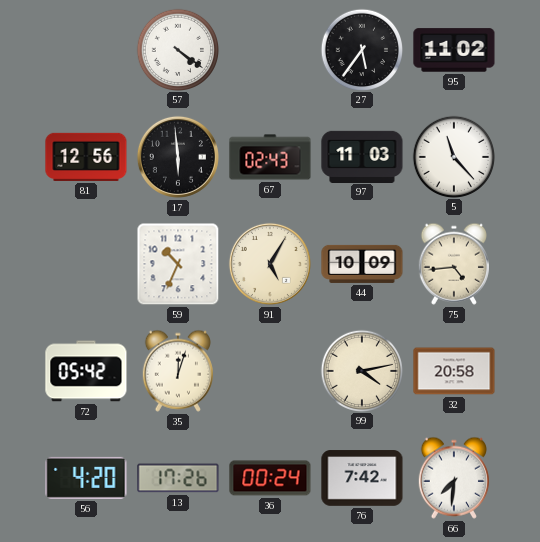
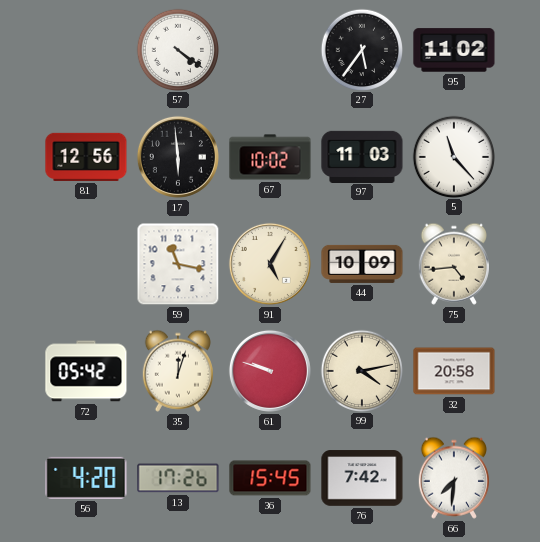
67: 02:43 -> 10:02 (270, 157)
59: 10:34 -> 11:17 (178, 264)
61: none -> 9:48 (270, 371)
36: 00:24 -> 15:45 (270, 478)
